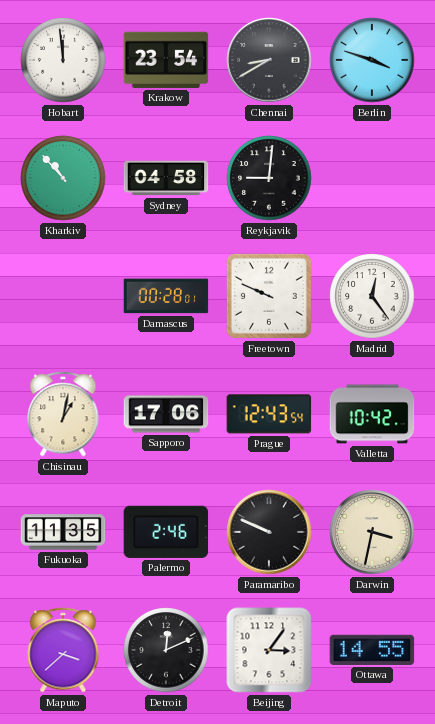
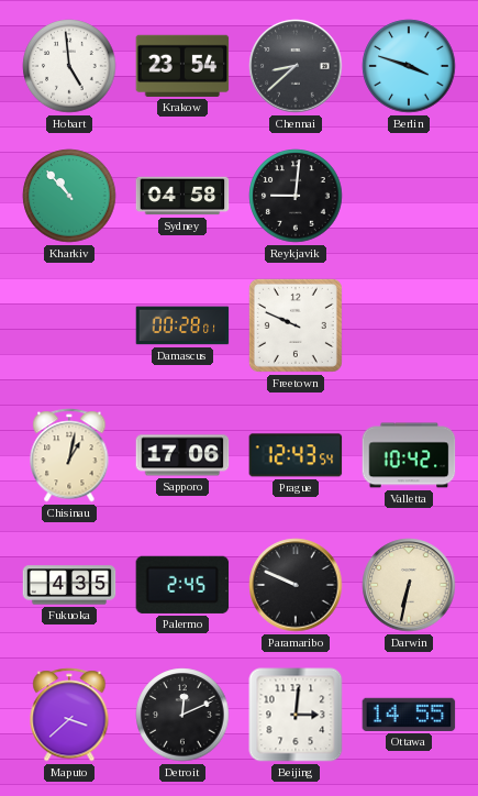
Hobart: 11:59 -> 4:59 (69, 66)
Chennai: 8:40 -> 8:38 (296, 66)
Madrid: 12:24 -> none (372, 296)
Fukuoka: 11:35 -> 4:35 (69, 585)
Palermo: 2:46 -> 2:45 (182, 585)
Darwin: 3:32 -> 6:32 (409, 585)
Beijing: 3:06 -> 3:01 (296, 715)
